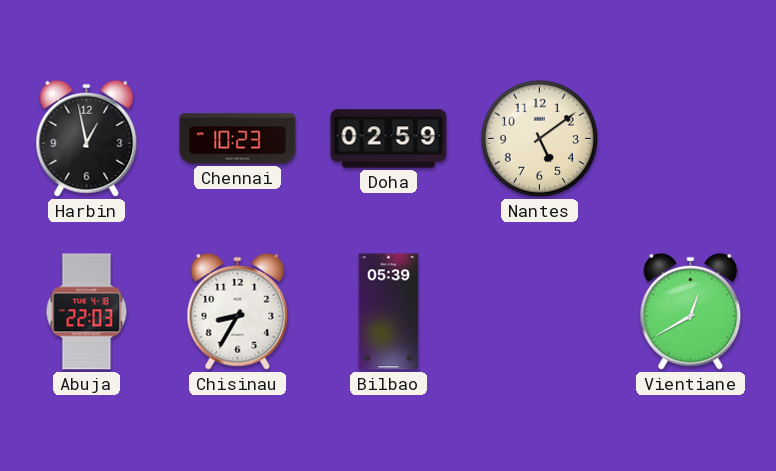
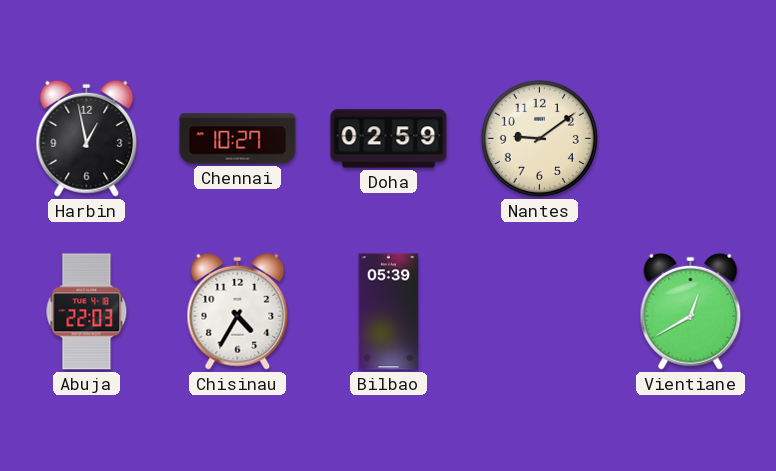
Chennai: 10:23 -> 10:27 (238, 139)
Nantes: 5:09 -> 9:09 (539, 138)
Chisinau: 8:35 -> 4:35 (238, 311)
